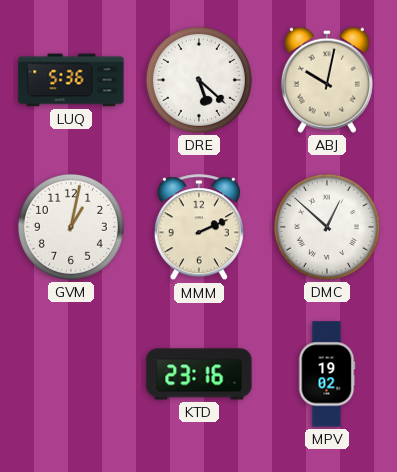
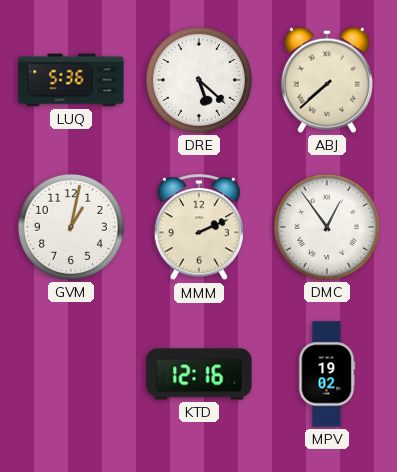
ABJ: 10:02 -> 7:38 (327, 80)
DMC: 12:52 -> 12:54 (327, 227)
KTD: 23:16 -> 12:16 (199, 374)
